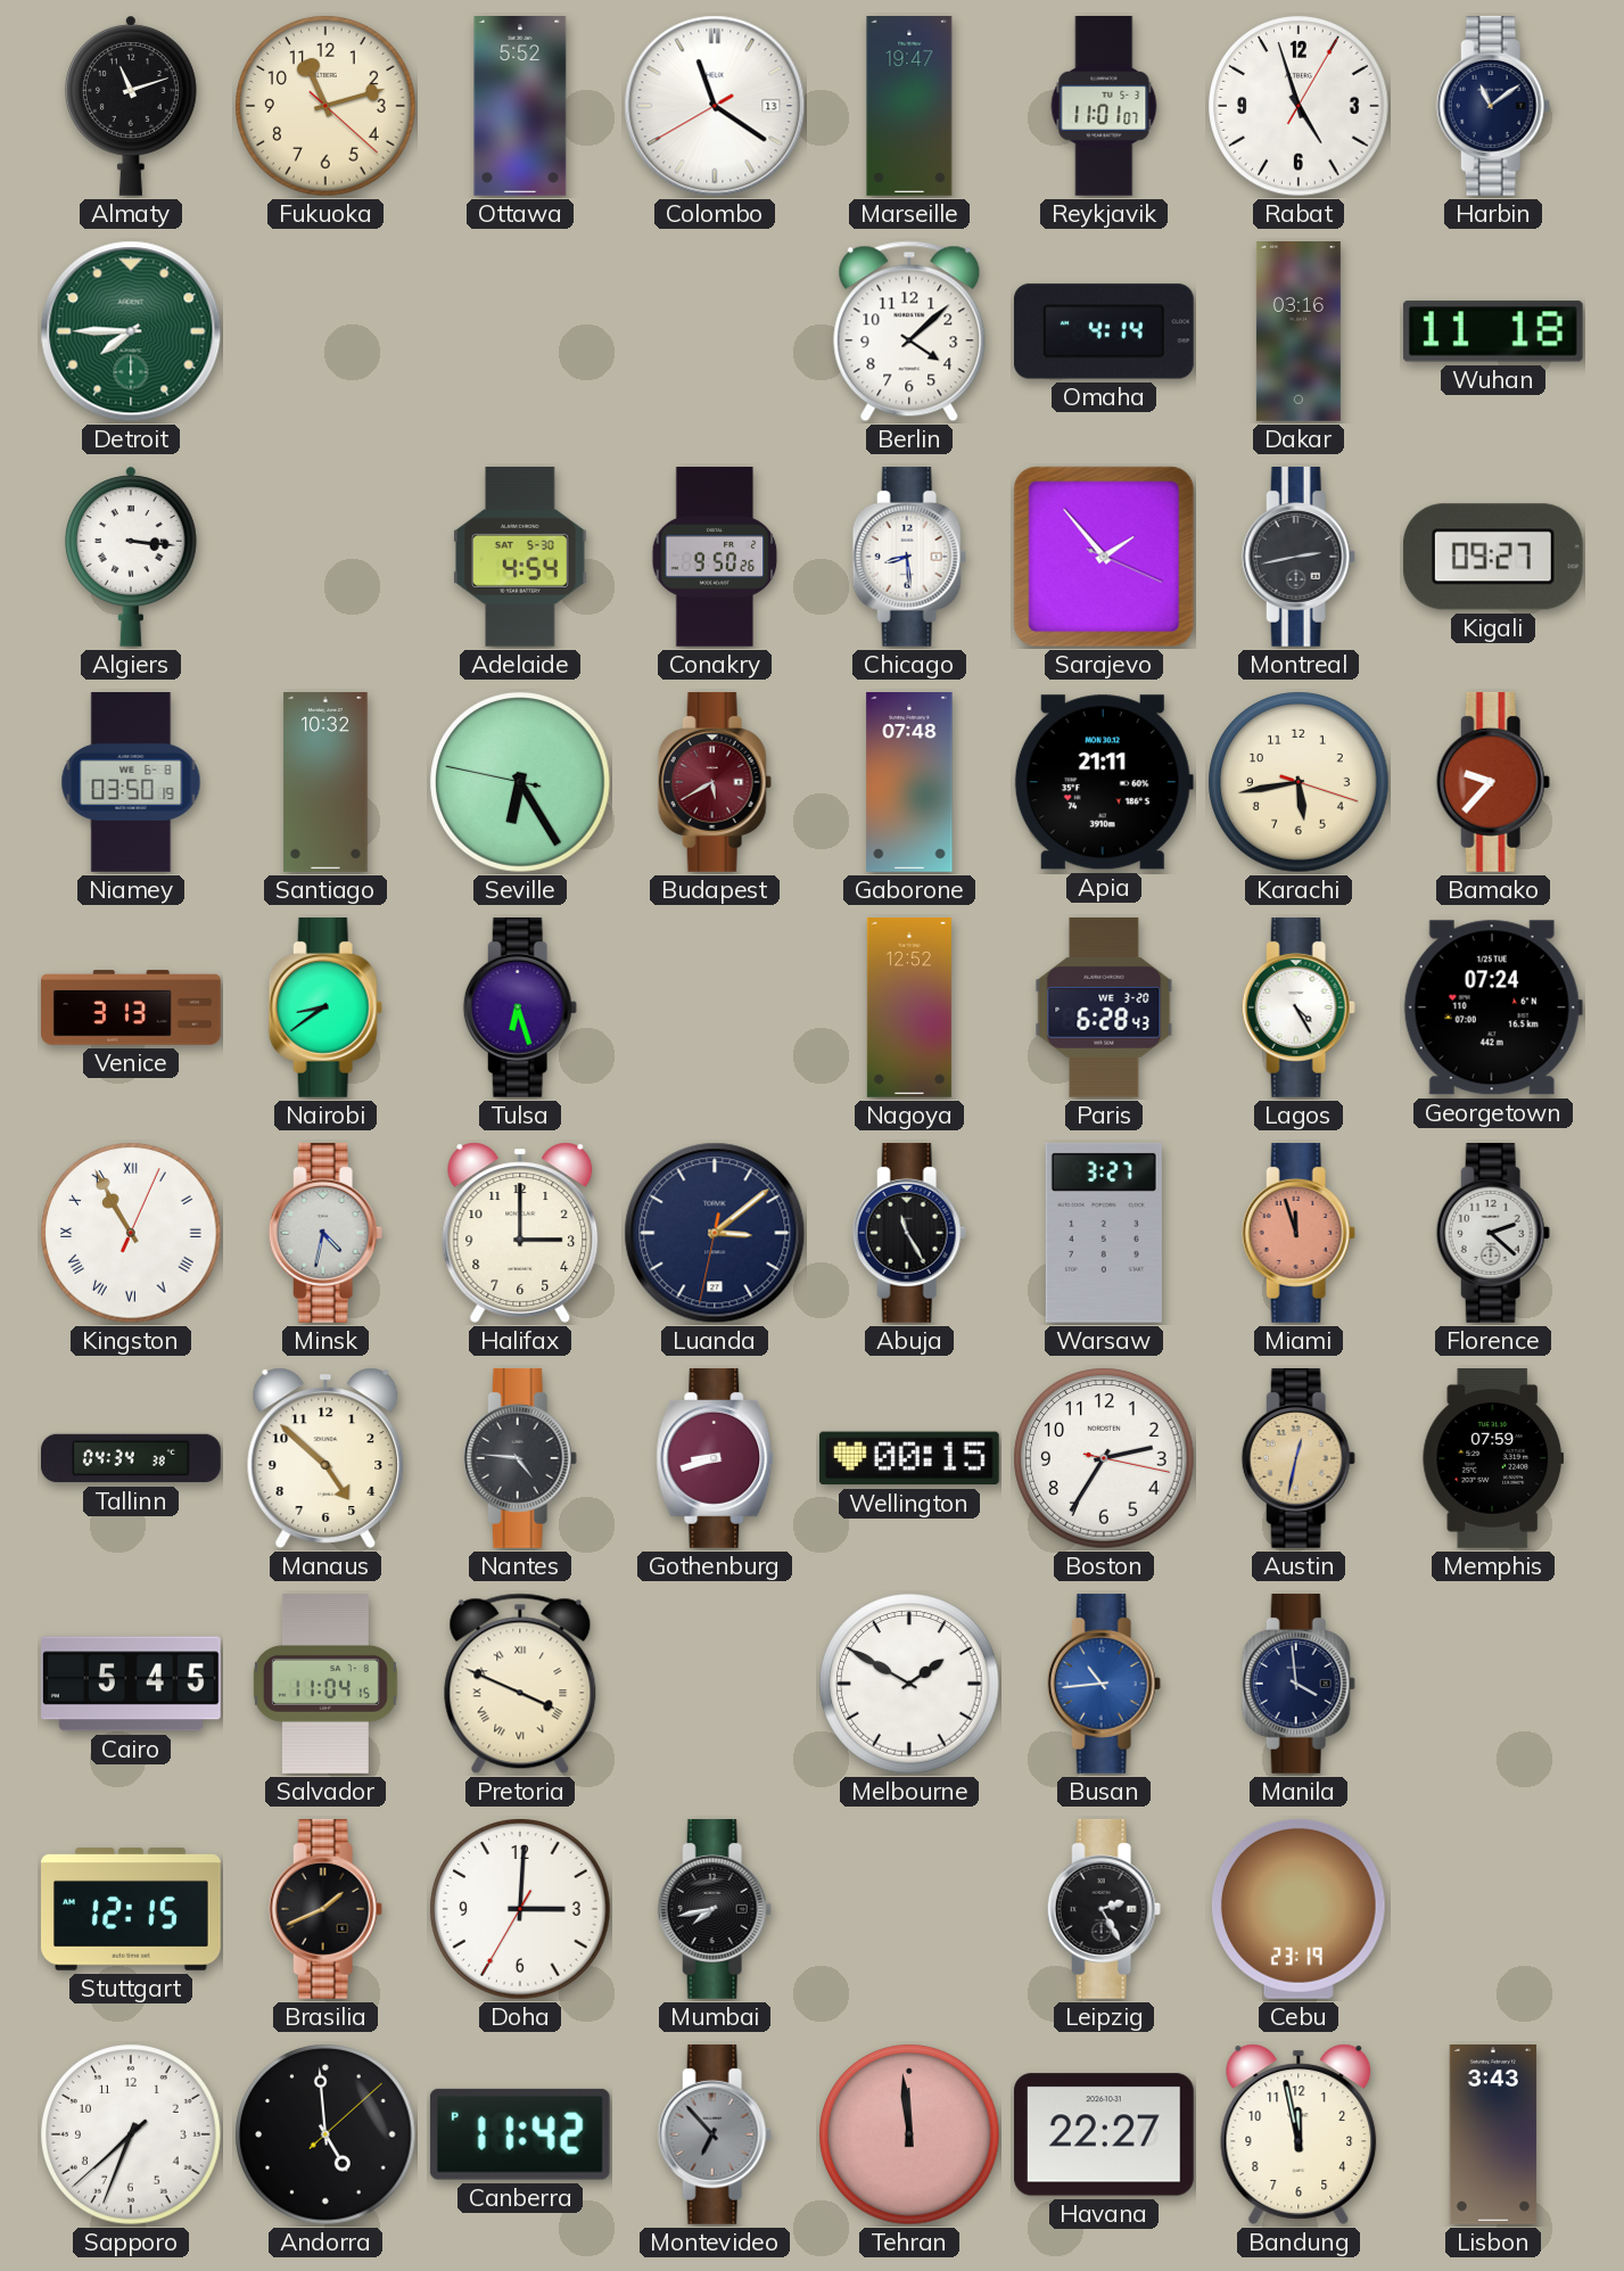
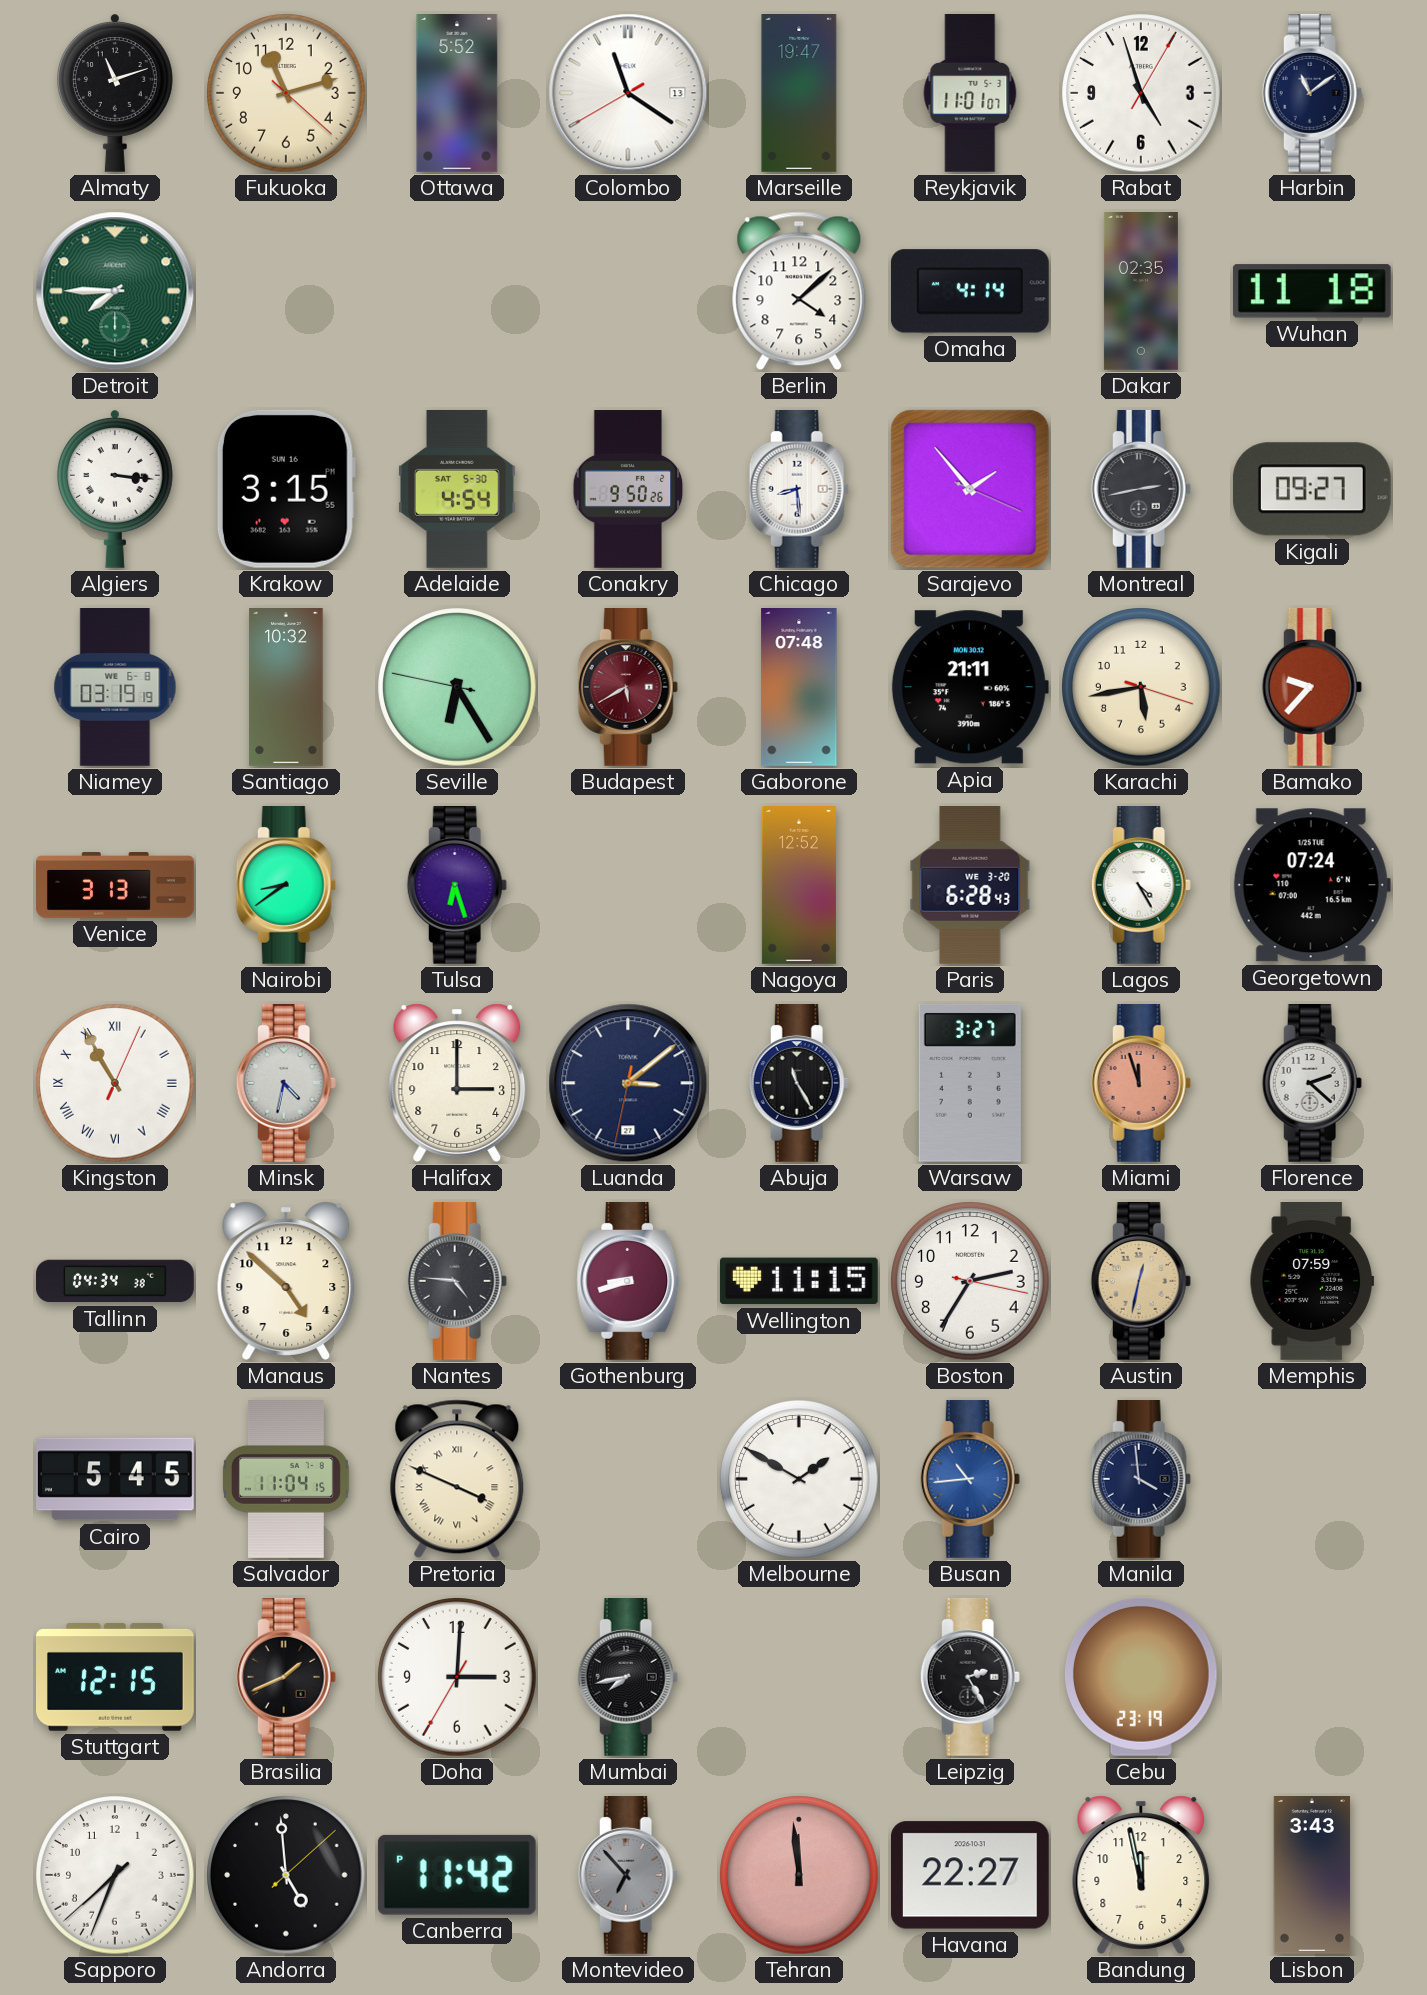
Dakar: 03:16 -> 02:35 (1141, 292)
Krakow: none -> 3:15 (286, 489)
Niamey: 03:50 -> 03:19 (115, 688)
Wellington: 00:15 -> 11:15 (799, 1281)
